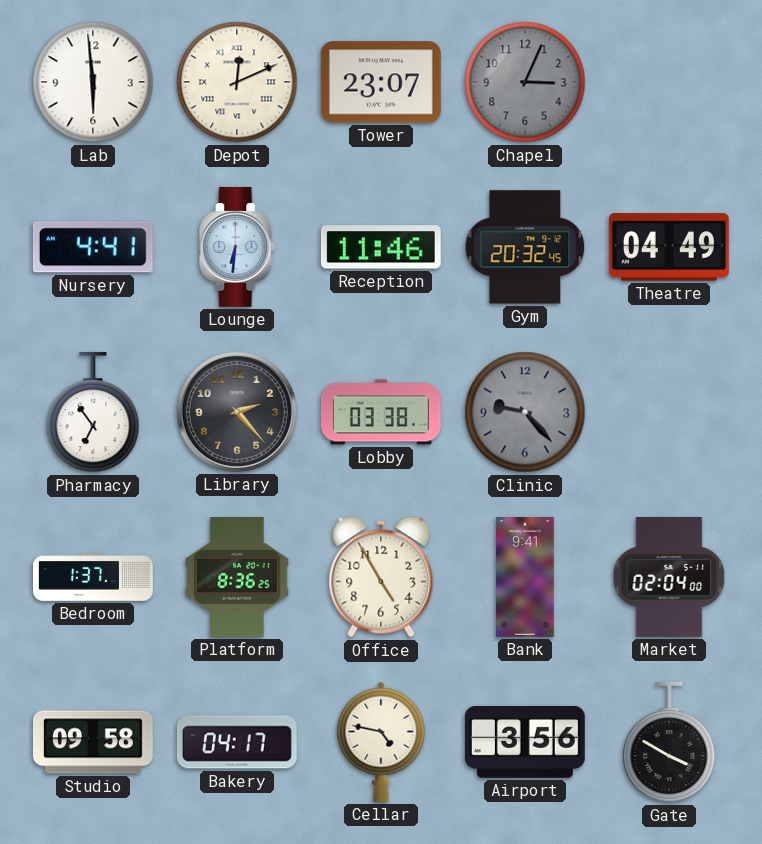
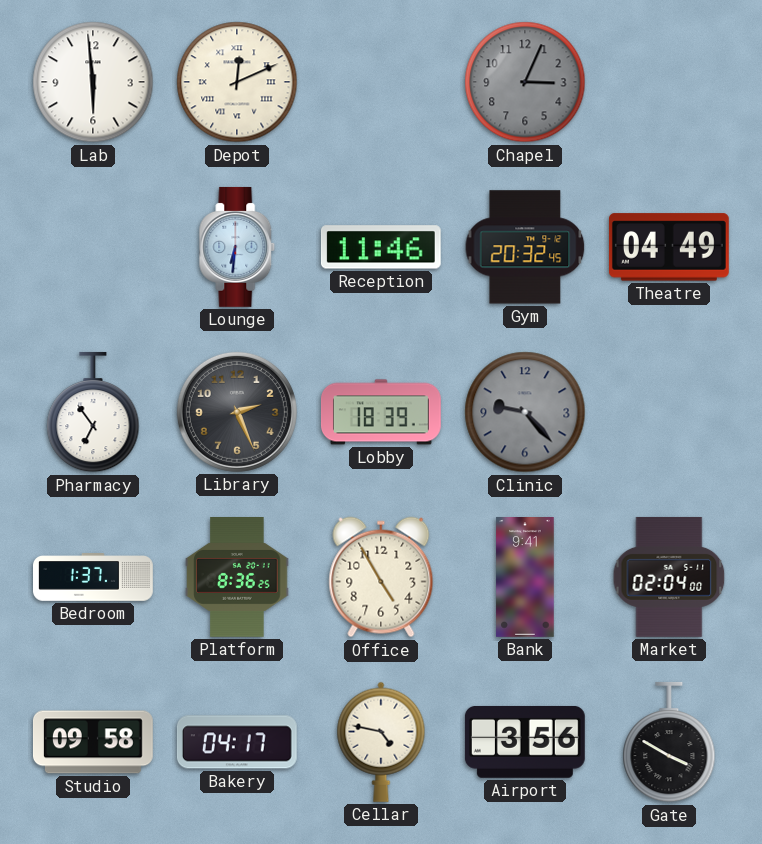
Tower: 23:07 -> none (381, 82)
Nursery: 4:41 -> none (93, 247)
Library: 2:23 -> 2:26 (237, 412)
Lobby: 03:38 -> 18:39 (381, 412)
